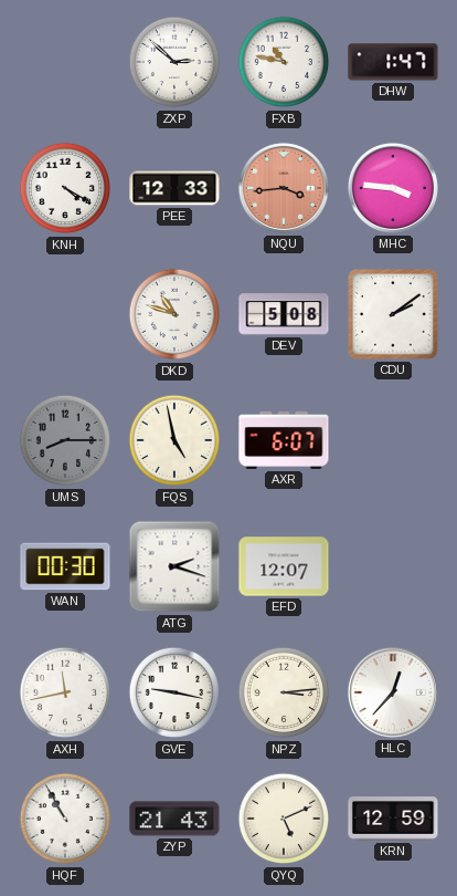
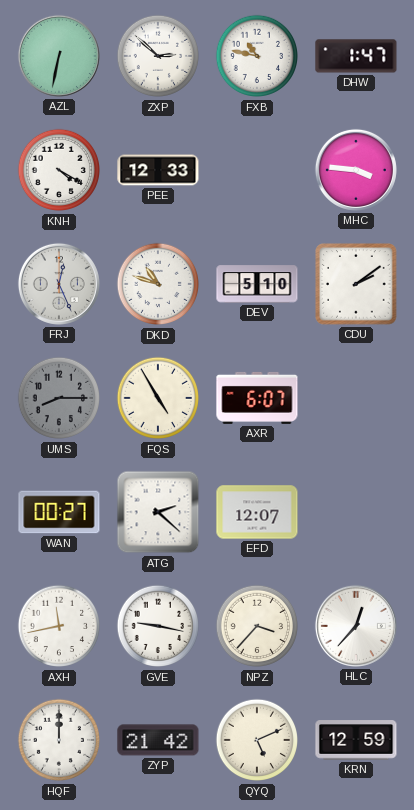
AZL: none -> 6:32 (59, 56)
NQU: 3:44 -> none (284, 188)
FRJ: none -> 12:26 (59, 284)
DEV: 5:08 -> 5:10 (257, 284)
FQS: 4:58 -> 4:55 (158, 398)
WAN: 00:30 -> 00:27 (59, 512)
ATG: 2:18 -> 2:22 (158, 512)
NPZ: 3:14 -> 3:37 (257, 626)
HQF: 10:55 -> 12:00 (59, 740)
ZYP: 21:43 -> 21:42 (158, 740)
